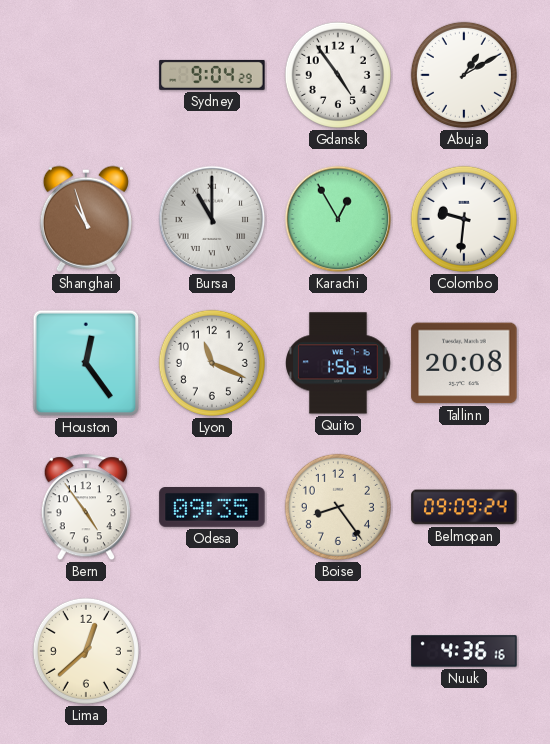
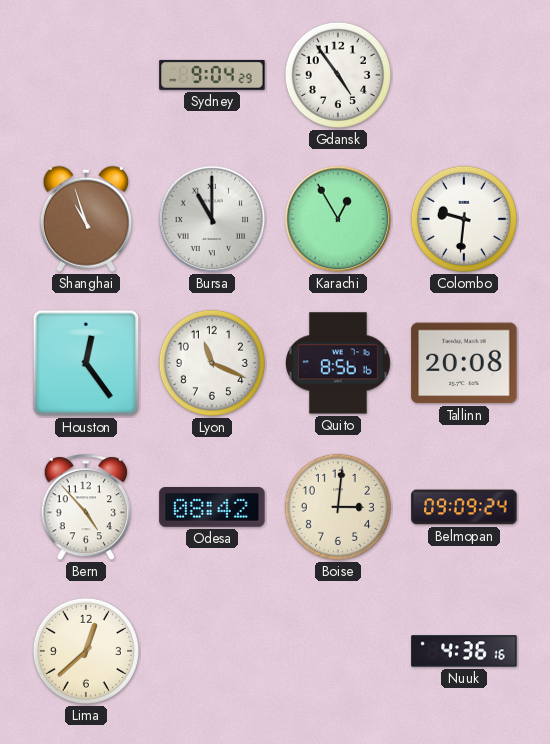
Abuja: 1:10 -> none (464, 75)
Quito: 1:56 -> 8:56 (339, 363)
Bern: 4:54 -> 4:53 (85, 508)
Odesa: 09:35 -> 08:42 (212, 508)
Boise: 8:24 -> 3:01 (338, 507)
